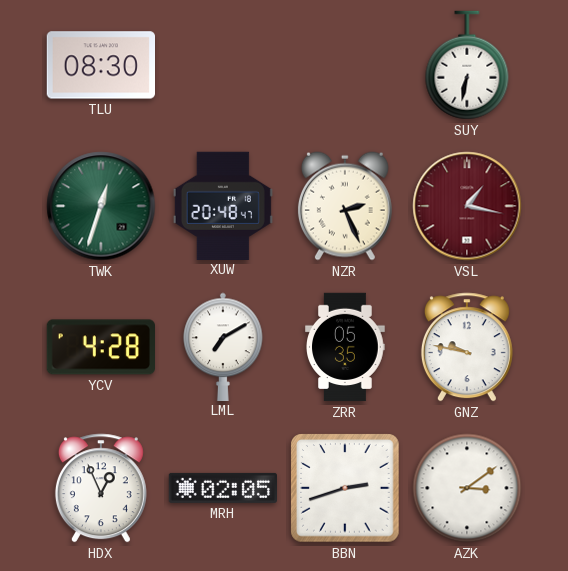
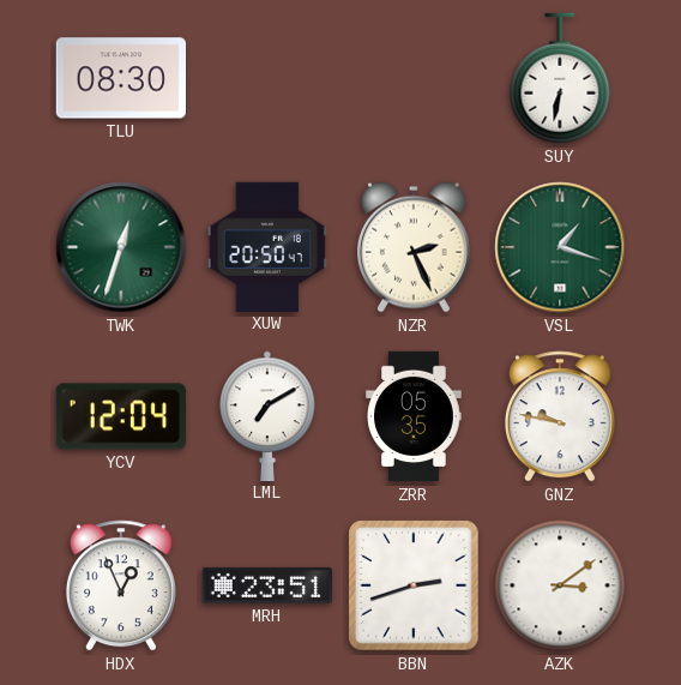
XUW: 20:48 -> 20:50 (267, 246)
VSL: 1:17 -> 1:18 (560, 247)
VSL dial: burgundy -> green (560, 247)
YCV: 4:28 -> 12:04 (120, 416)
MRH: 02:05 -> 23:51 (266, 585)
